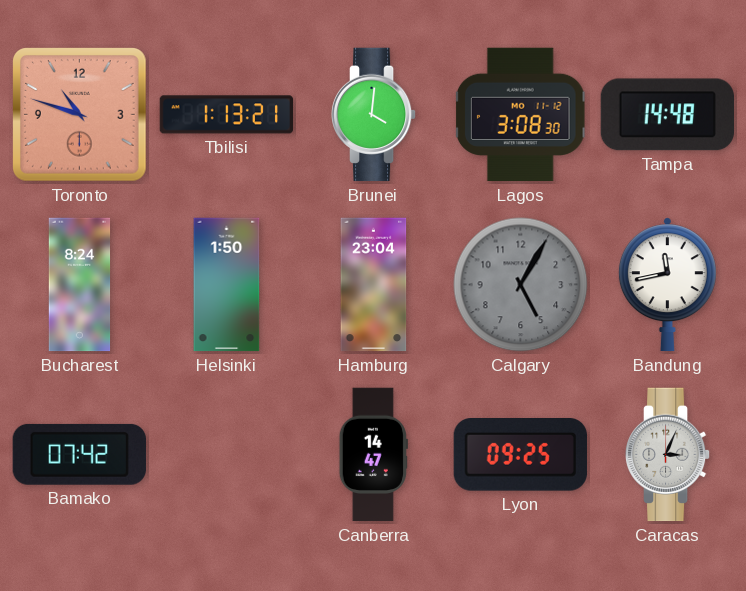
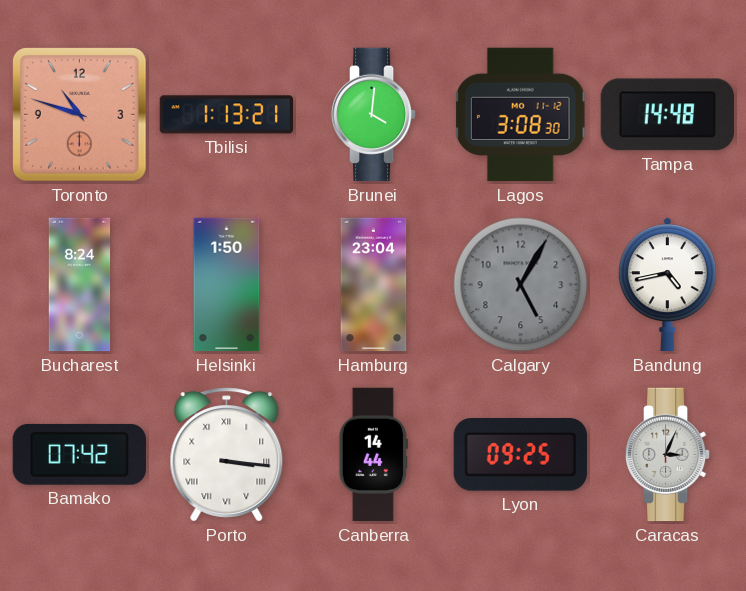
Bandung: 11:43 -> 4:43 (667, 285)
Porto: none -> 3:16 (227, 455)
Canberra: 14:47 -> 14:44 (373, 455)
